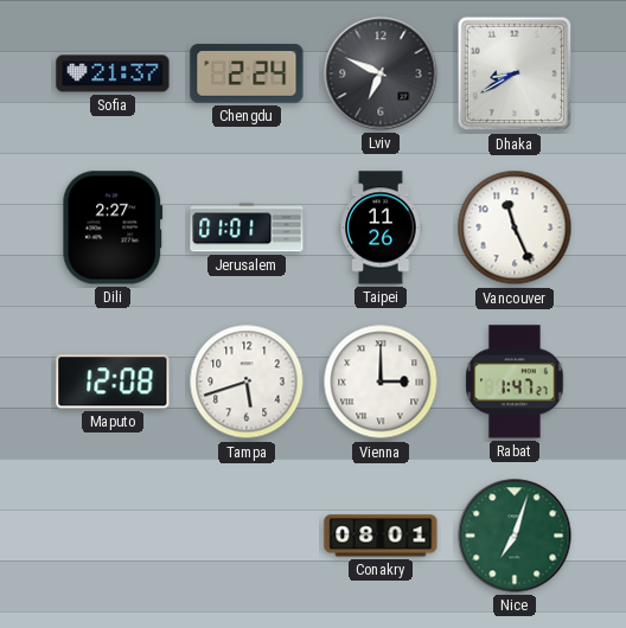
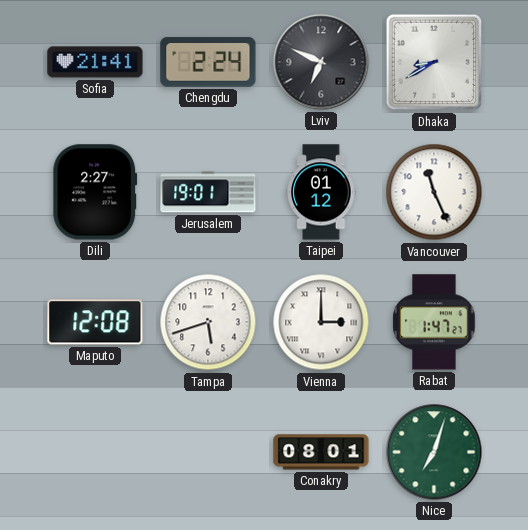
Sofia: 21:37 -> 21:41 (95, 62)
Jerusalem: 01:01 -> 19:01 (208, 192)
Taipei: 11:26 -> 01:12 (321, 192)
